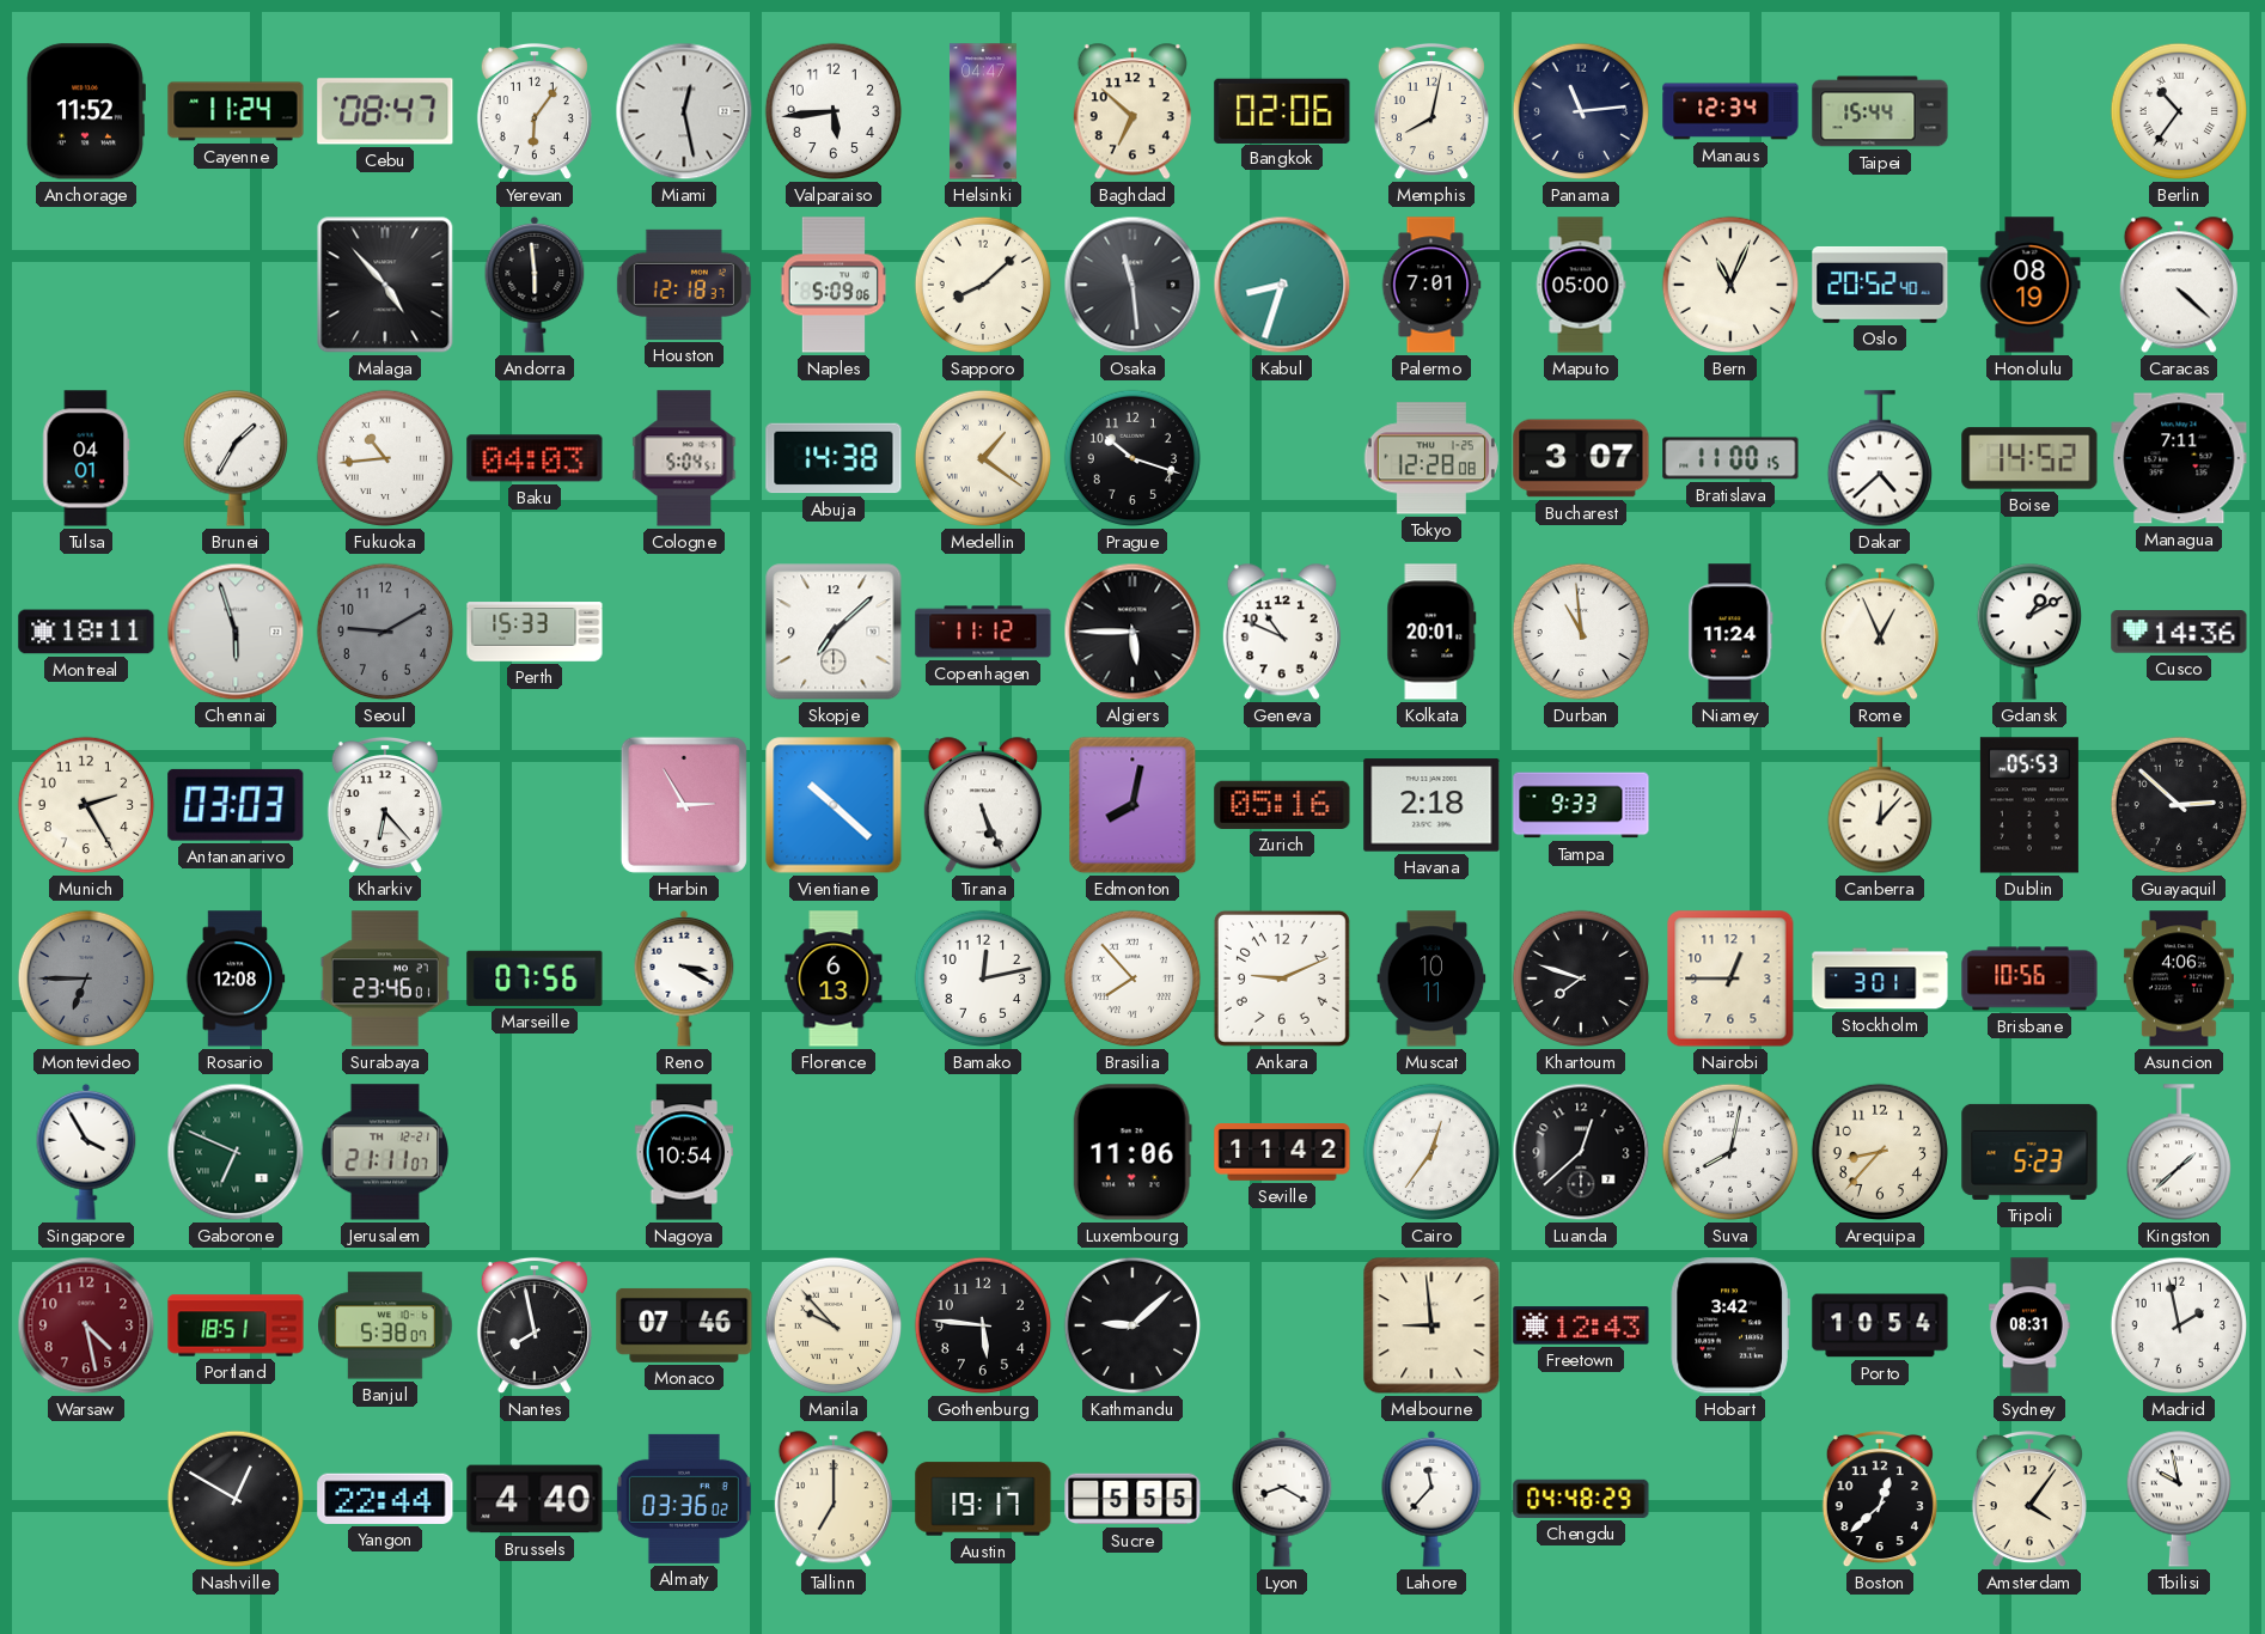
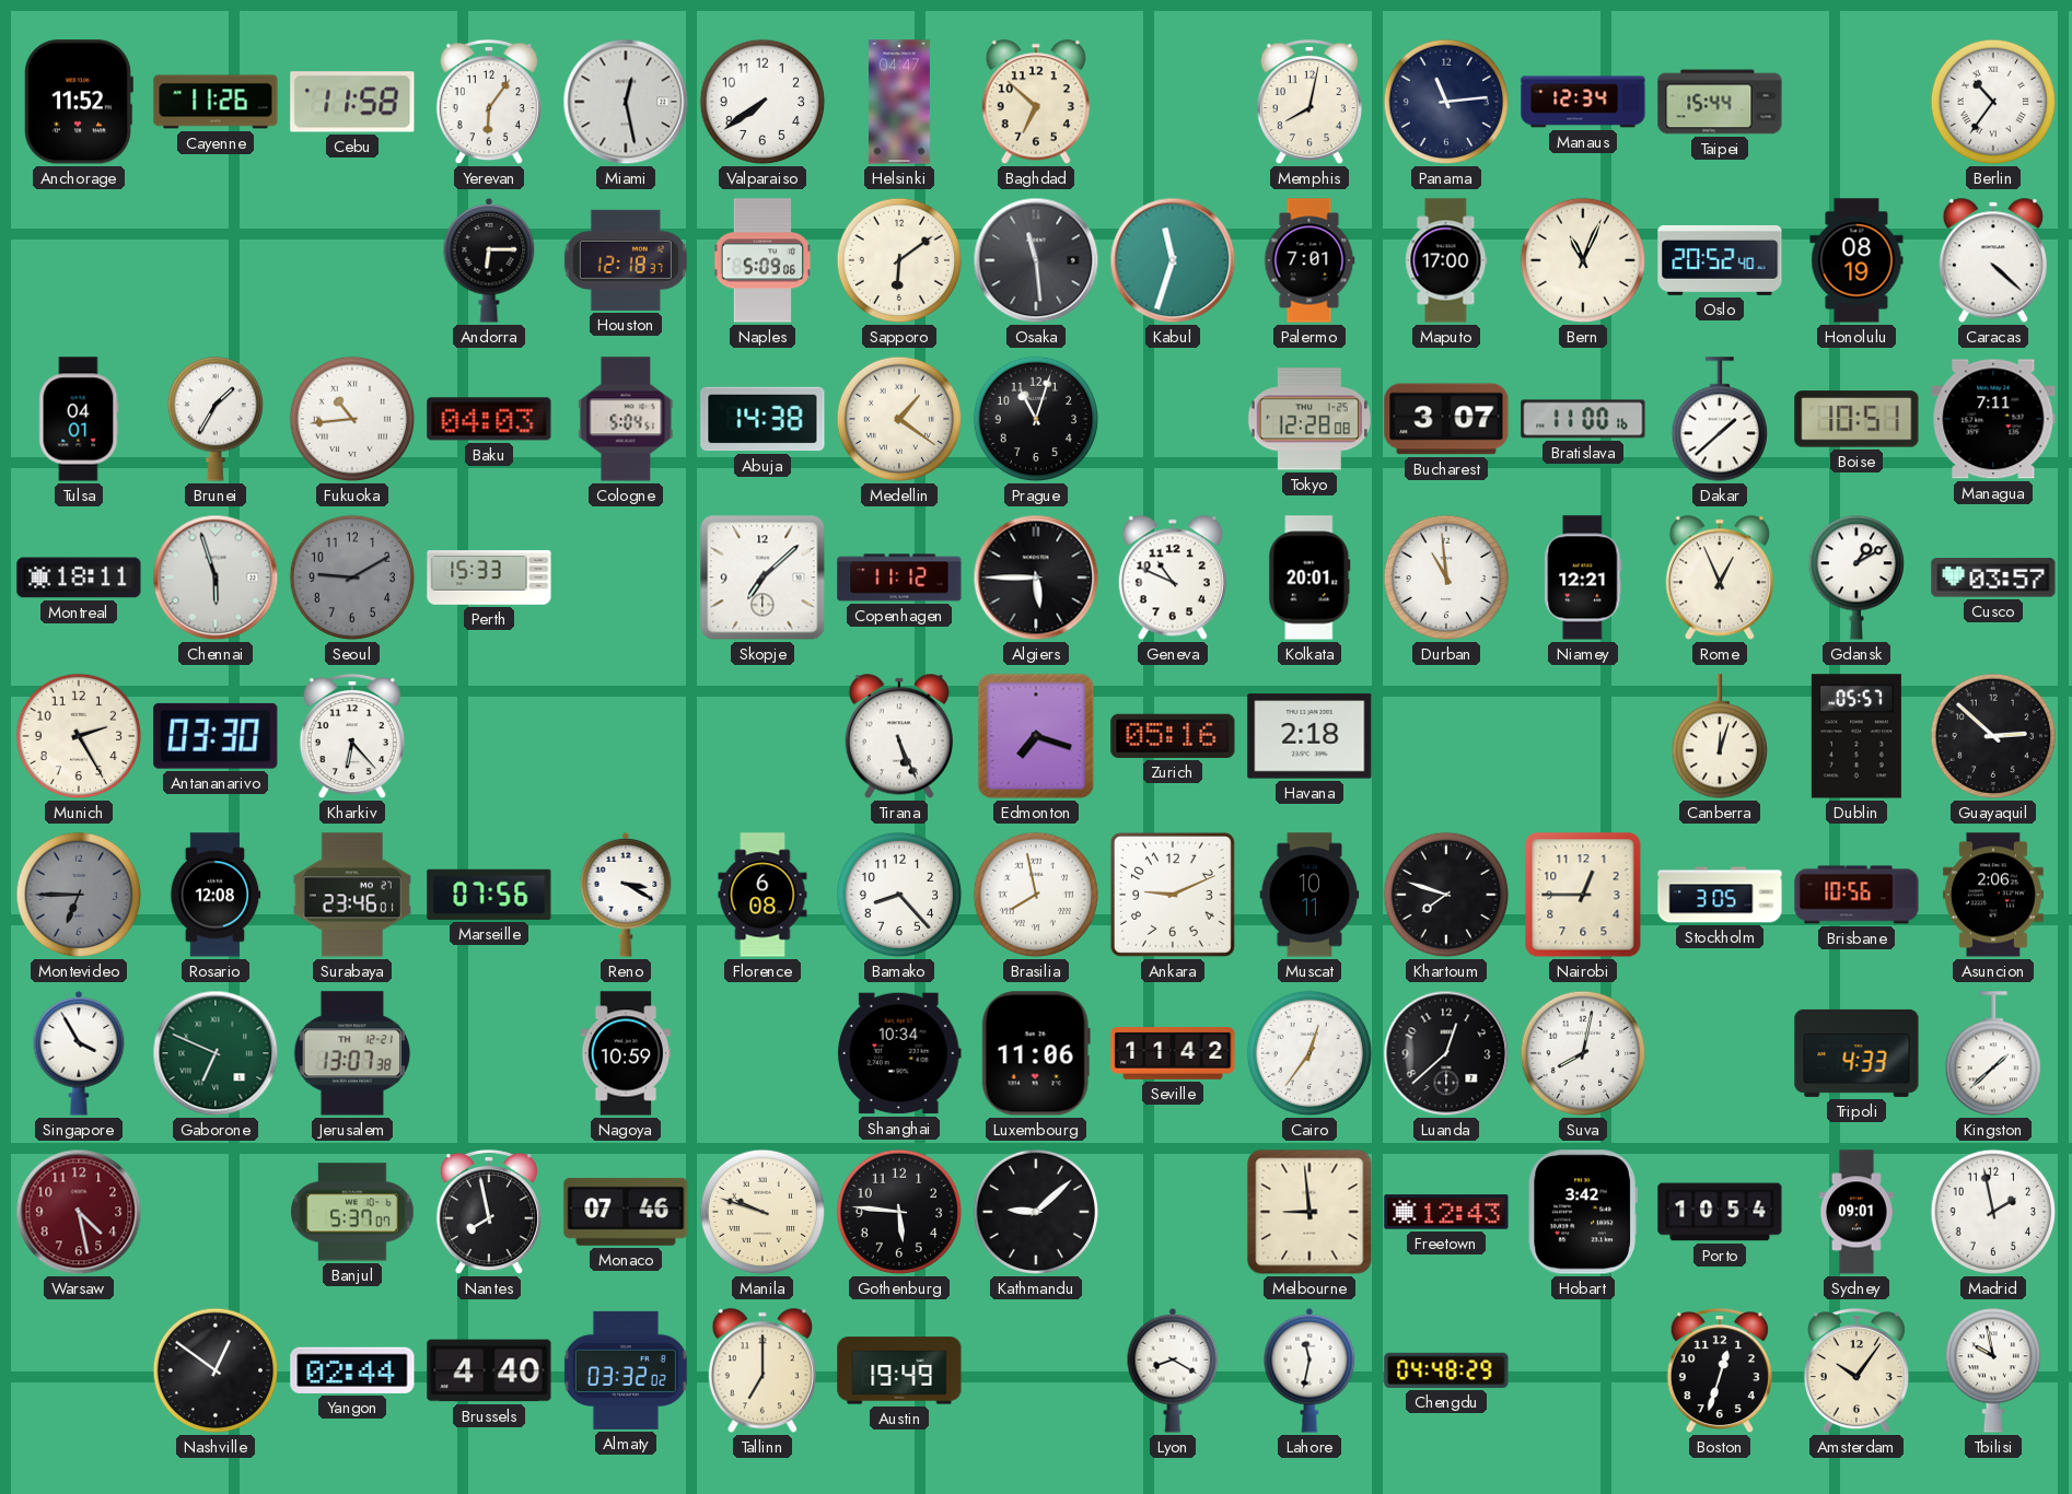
Cayenne: 11:24 -> 11:26 (216, 102)
Cebu: 08:47 -> 11:58 (352, 102)
Valparaiso: 5:44 -> 7:39 (763, 102)
Bangkok: 02:06 -> none (1282, 110)
Malaga: 4:53 -> none (385, 285)
Andorra: 5:59 -> 6:15 (489, 260)
Sapporo: 8:08 -> 6:09 (899, 260)
Kabul: 8:33 -> 11:33 (1173, 260)
Maputo: 05:00 -> 17:00 (1446, 260)
Prague: 10:18 -> 11:03 (1036, 419)
Bratislava: 11:00:15 -> 11:00:16 (1583, 419)
Dakar: 4:38 -> 1:38 (1719, 419)
Boise: 14:52 -> 10:51 (1856, 419)
Niamey: 11:24 -> 12:21 (1583, 577)
Cusco: 14:36 -> 03:57 (1993, 577)
Antananarivo: 03:03 -> 03:30 (216, 736)
Harbin: 2:55 -> none (684, 805)
Vientiane: 10:22 -> none (834, 805)
Edmonton: 8:02 -> 7:18 (1036, 736)
Tampa: 9:33 -> none (1581, 805)
Canberra: 12:07 -> 12:03 (1719, 736)
Dublin: 05:53 -> 05:57 (1856, 736)
Florence: 6:13 -> 6:08 (763, 895)
Bamako: 12:13 -> 8:23 (899, 895)
Brasilia: 7:53 -> 7:58 (1036, 895)
Stockholm: 3:01 -> 3:05 (1720, 895)
Asuncion: 4:06 -> 2:06 (1993, 895)
Jerusalem: 21:11 -> 13:07 (351, 1053)
Nagoya: 10:54 -> 10:59 (626, 1053)
Shanghai: none -> 10:34 (899, 1053)
Arequipa: 8:37 -> none (1880, 1152)
Tripoli: 5:23 -> 4:33 (1856, 1053)
Portland: 18:51 -> none (236, 1325)
Banjul: 5:38 -> 5:37 (352, 1212)
Manila: 9:53 -> 9:48 (763, 1212)
Sydney: 08:31 -> 09:01 (1856, 1212)
Nashville: 12:50 -> 12:51 (216, 1370)
Yangon: 22:44 -> 02:44 (352, 1370)
Almaty: 03:36 -> 03:32 (626, 1370)
Austin: 19:17 -> 19:49 (899, 1370)
Sucre: 5:55 -> none (1132, 1499)
Lahore: 11:37 -> 11:32 (1309, 1370)
Boston: 12:38 -> 12:33 (1720, 1370)
Amsterdam: 4:06 -> 10:06 (1856, 1370)
